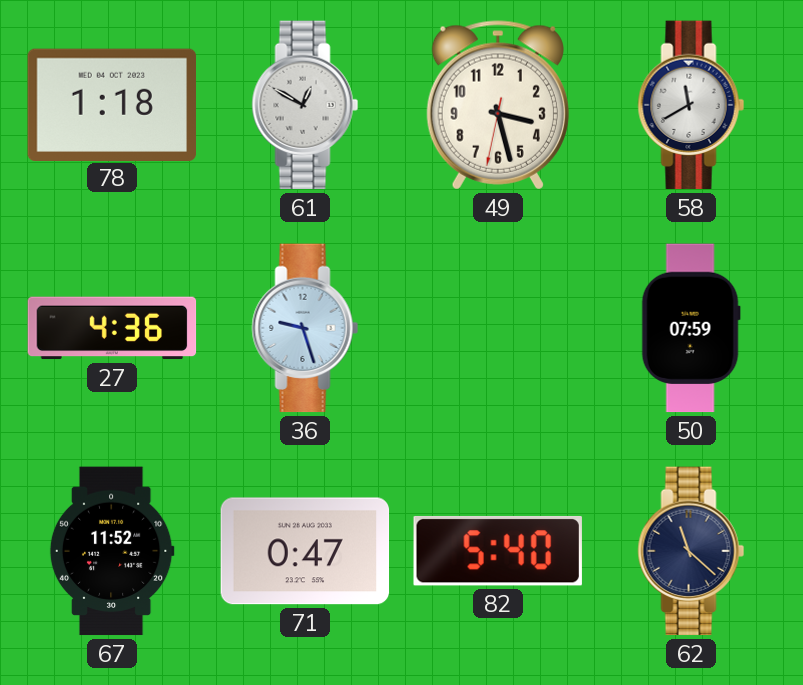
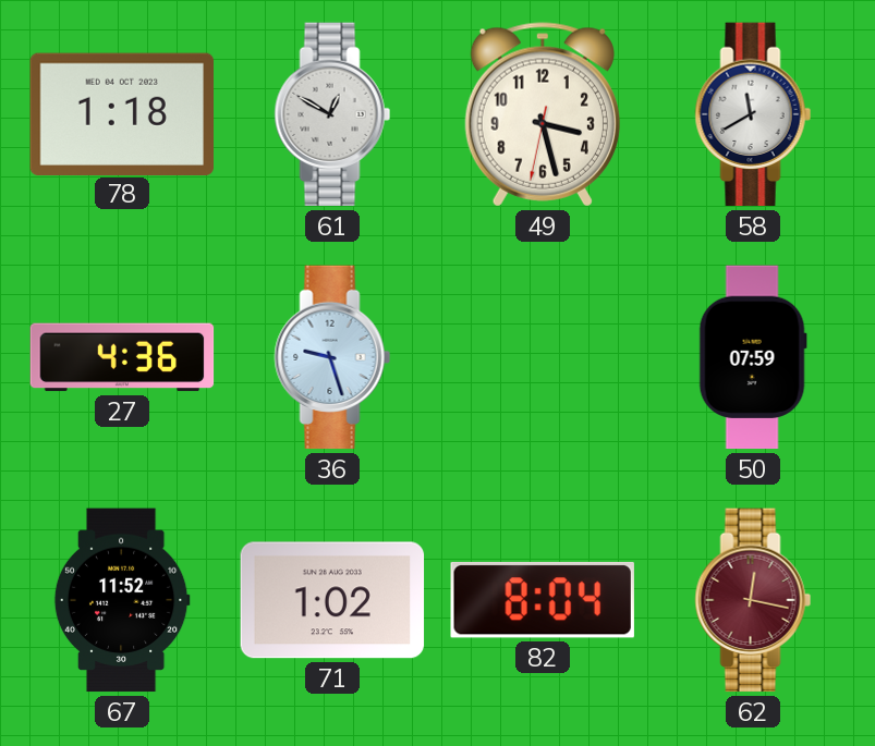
71: 0:47 -> 1:02 (332, 600)
82: 5:40 -> 8:04 (543, 600)
62: 11:22 -> 12:17 (753, 600)
62 dial: navy -> burgundy (753, 600)
